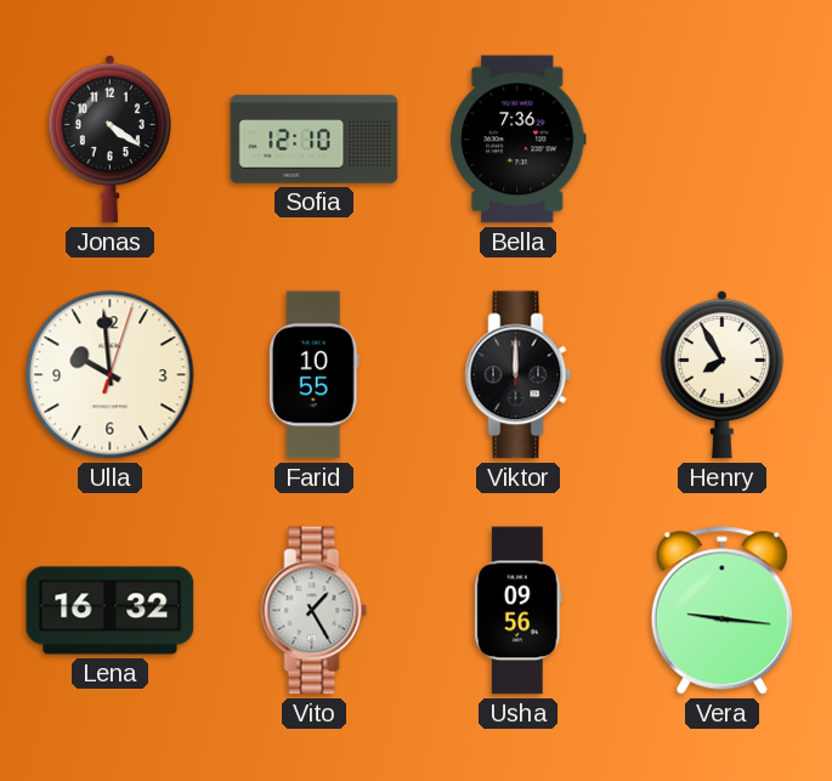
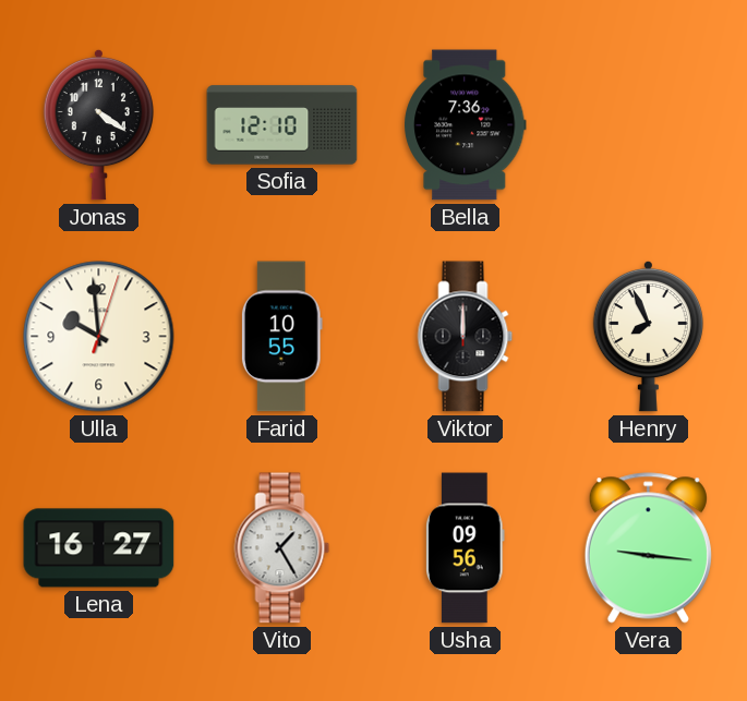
Henry: 7:55 -> 7:56 (648, 336)
Lena: 16:32 -> 16:27 (99, 548)
